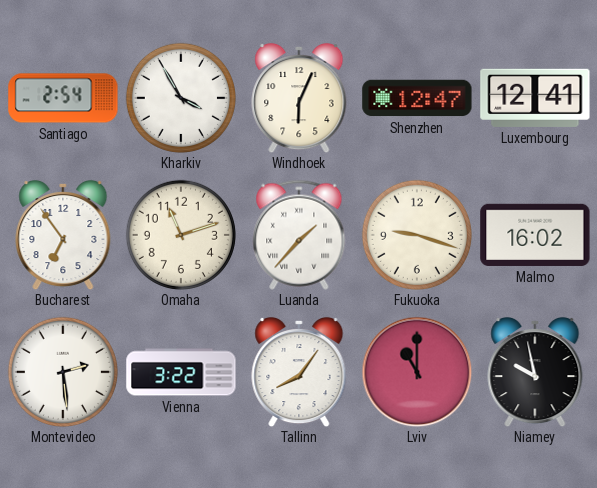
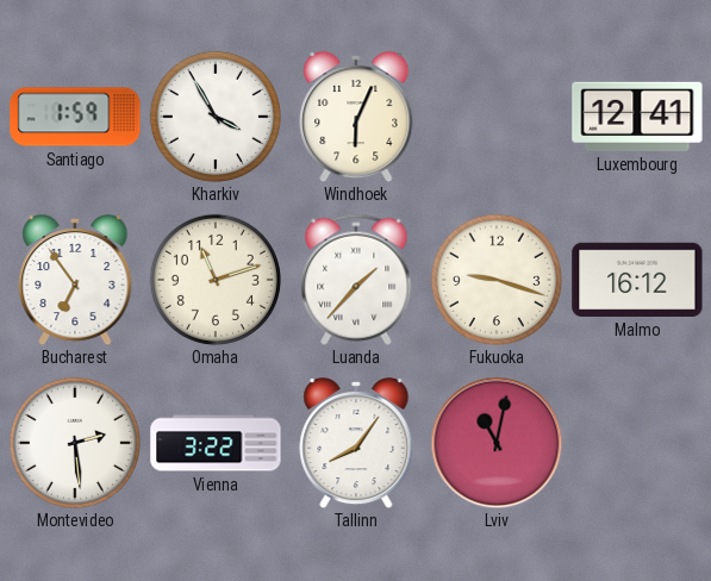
Santiago: 2:54 -> 1:59 (75, 117)
Shenzhen: 12:47 -> none (417, 98)
Malmo: 16:02 -> 16:12 (637, 280)
Lviv: 11:00 -> 11:02 (497, 443)
Niamey: 9:58 -> none (535, 372)
